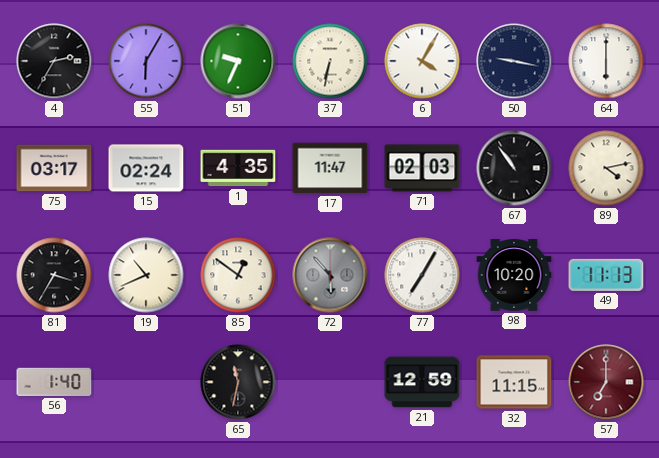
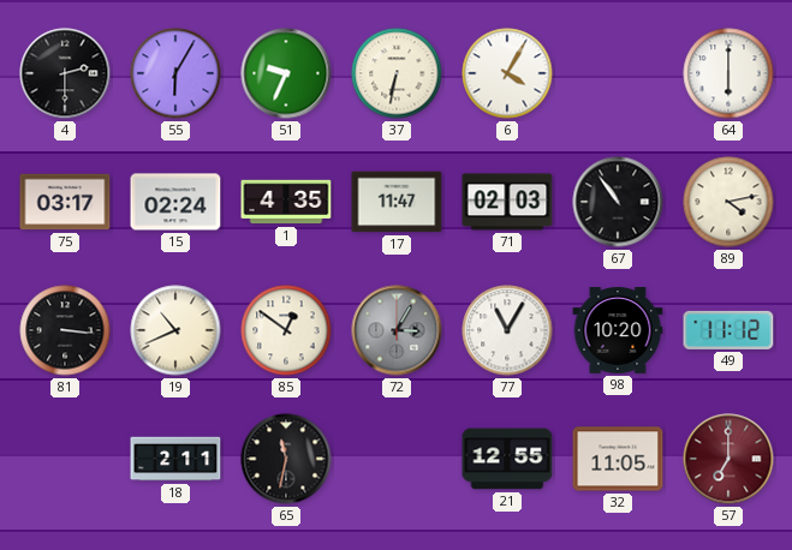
4: 2:35 -> 2:30 (65, 73)
50: 9:17 -> none (514, 61)
81: 3:35 -> 3:16 (65, 330)
72: 5:53 -> 3:05 (397, 330)
77: 7:05 -> 11:05 (507, 330)
49: 11:13 -> 11:12 (728, 330)
56: 1:40 -> none (54, 382)
18: none -> 2:11 (175, 459)
21: 12:59 -> 12:55 (507, 459)
32: 11:15 -> 11:05 (618, 459)
